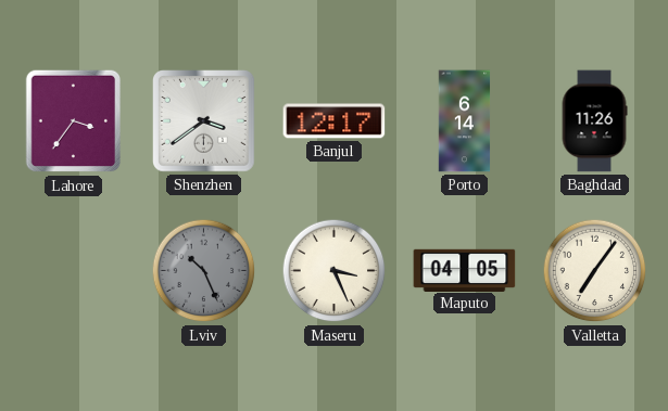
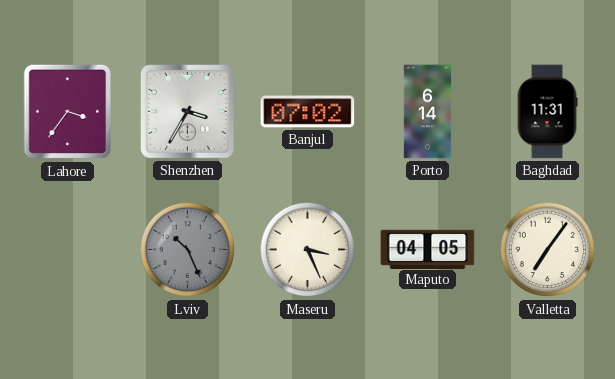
Shenzhen: 3:39 -> 3:35 (188, 112)
Banjul: 12:17 -> 07:02 (308, 112)
Baghdad: 11:26 -> 11:31 (547, 112)
